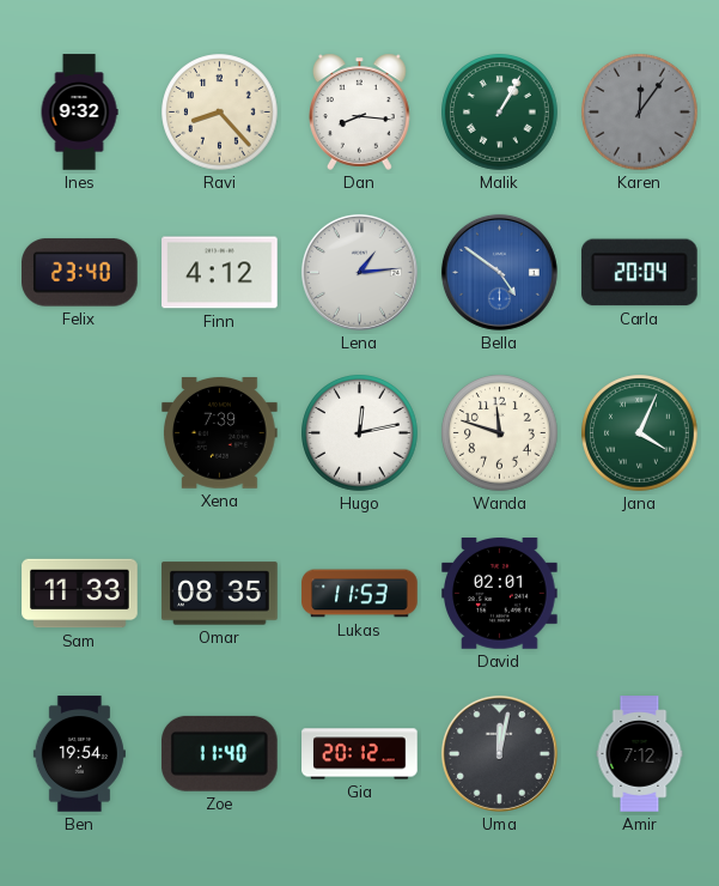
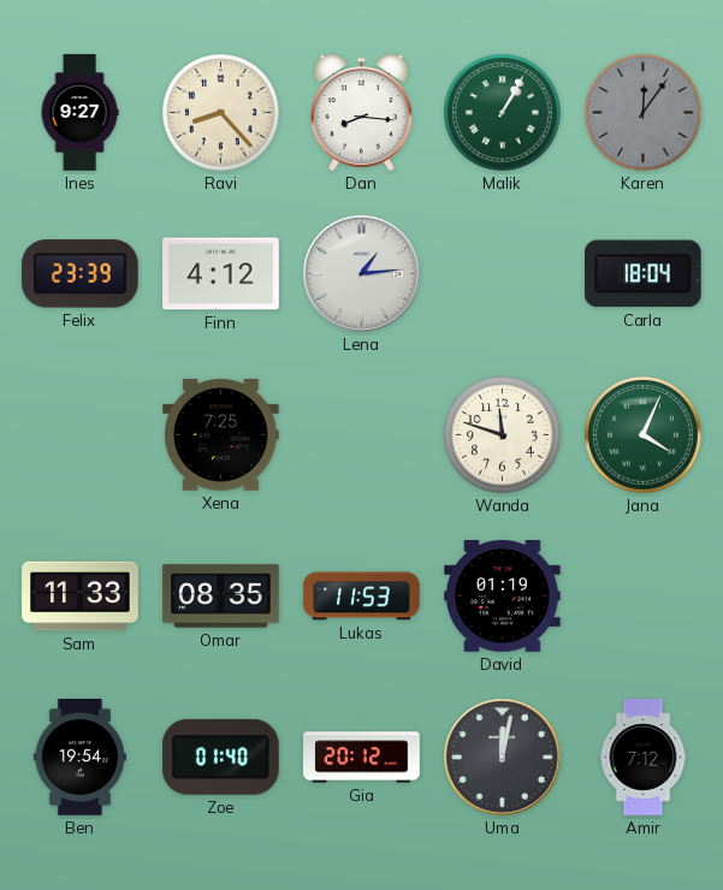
Ines: 9:32 -> 9:27 (79, 113)
Felix: 23:40 -> 23:39 (81, 274)
Bella: 4:51 -> none (499, 272)
Carla: 20:04 -> 18:04 (642, 274)
Xena: 7:39 -> 7:25 (221, 435)
Hugo: 12:13 -> none (360, 433)
David: 02:01 -> 01:19 (503, 597)
Zoe: 11:40 -> 01:40 (220, 756)
